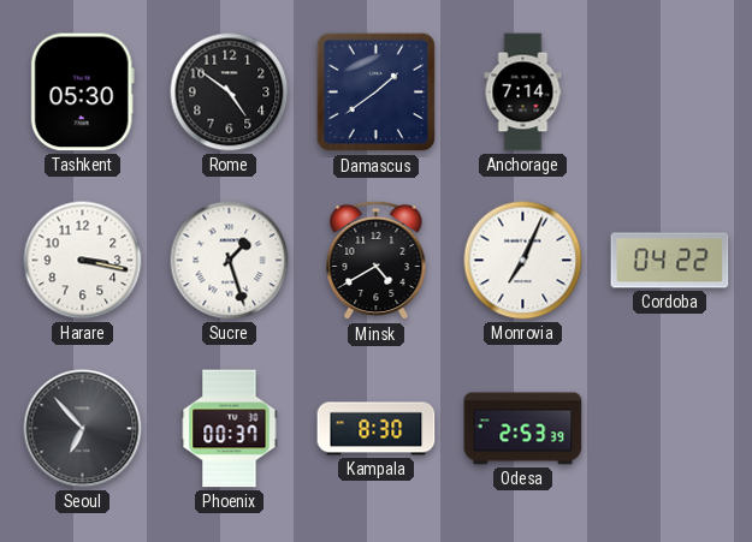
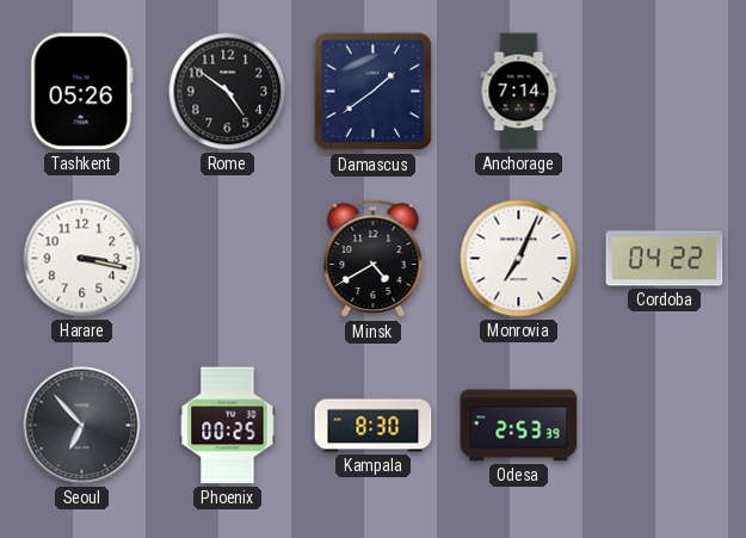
Tashkent: 05:30 -> 05:26 (81, 92)
Sucre: 1:27 -> none (230, 261)
Phoenix: 00:37 -> 00:25 (228, 426)
